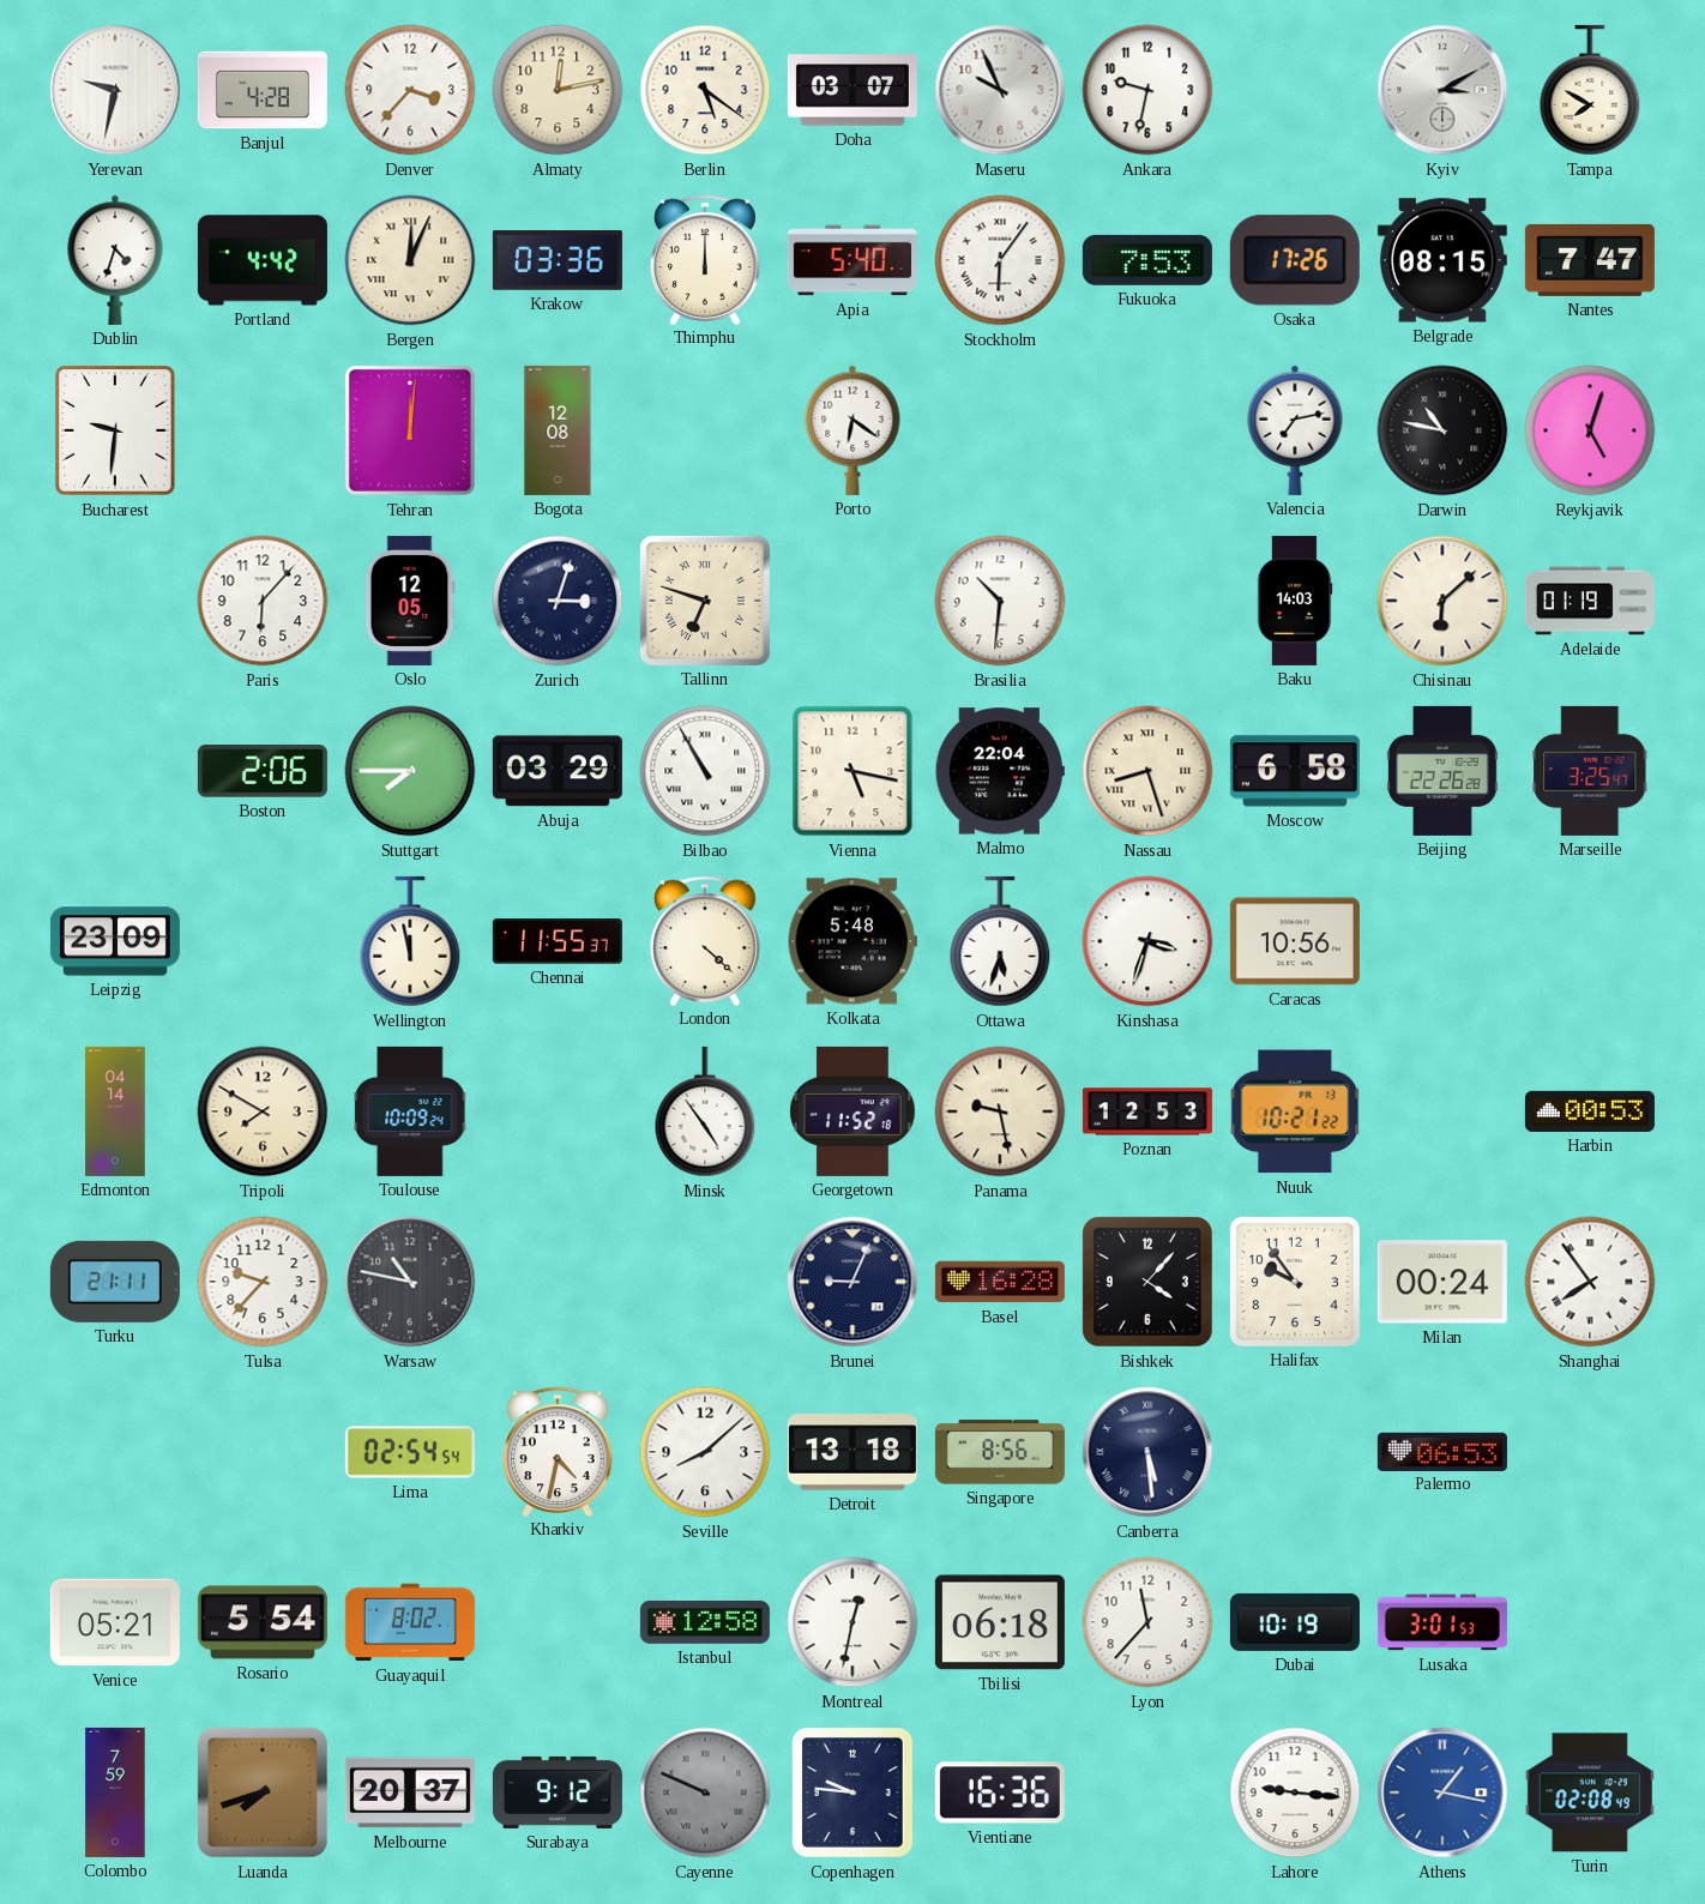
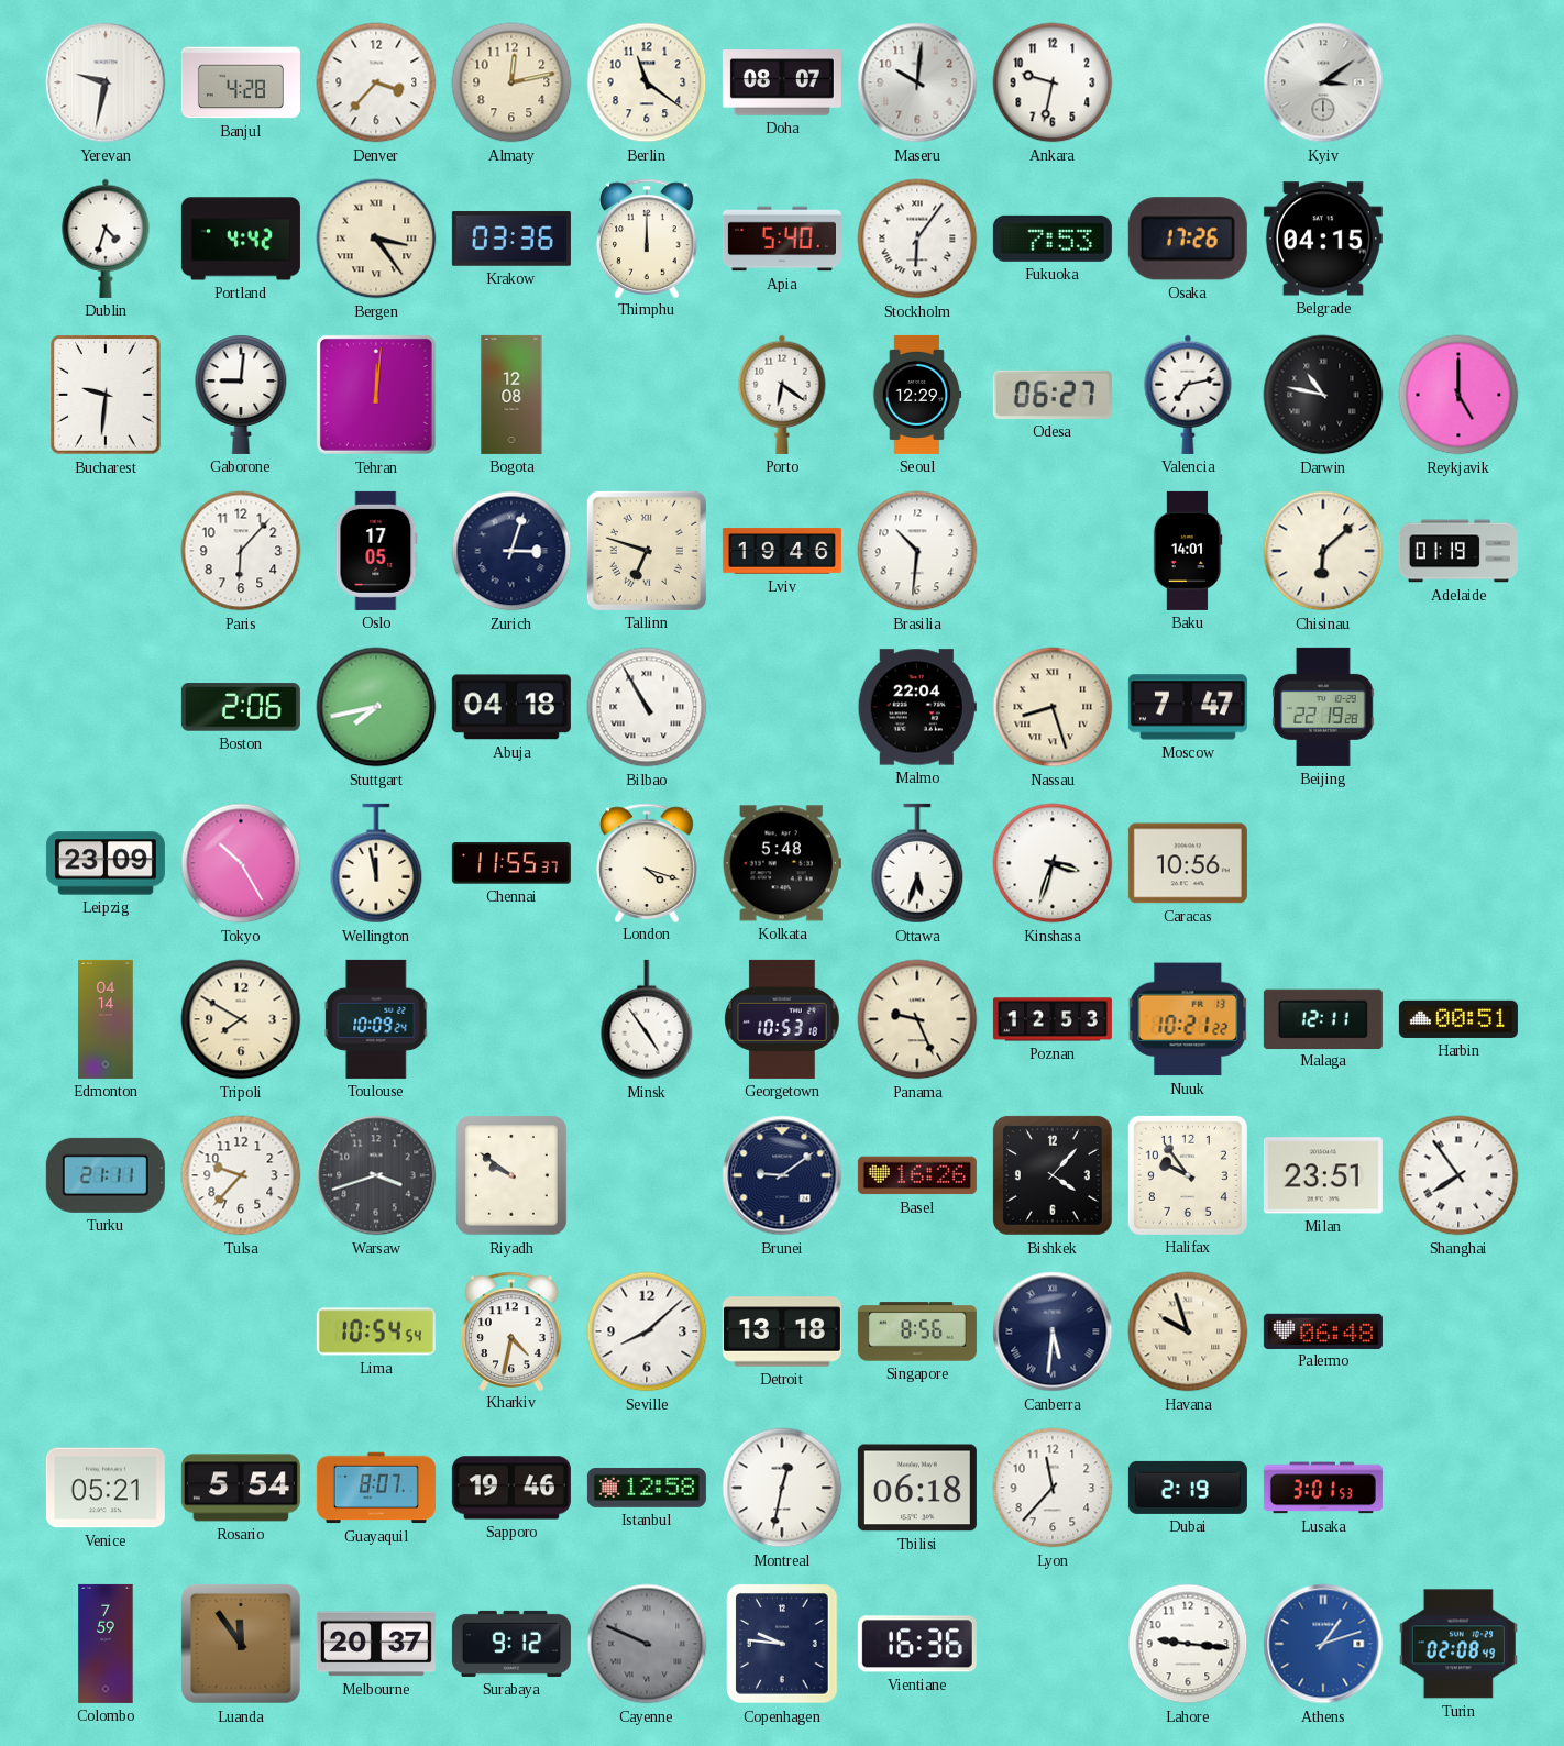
Berlin: 5:21 -> 11:21 (647, 82)
Doha: 03:07 -> 08:07 (782, 82)
Maseru: 9:56 -> 10:01 (917, 82)
Kyiv: 3:10 -> 3:09 (1323, 82)
Tampa: 7:50 -> none (1590, 90)
Bergen: 12:04 -> 3:24 (376, 239)
Belgrade: 08:15 -> 04:15 (1323, 239)
Nantes: 7:47 -> none (1590, 260)
Gaborone: none -> 9:01 (241, 395)
Seoul: none -> 12:29 (917, 395)
Odesa: none -> 06:27 (1053, 395)
Reykjavik: 5:03 -> 5:00 (1458, 395)
Oslo: 12:05 -> 17:05 (376, 551)
Lviv: none -> 19:46 (782, 551)
Baku: 14:03 -> 14:01 (1188, 551)
Stuttgart: 7:45 -> 7:43 (376, 707)
Abuja: 03:29 -> 04:18 (511, 707)
Vienna: 5:17 -> none (852, 771)
Moscow: 6:58 -> 7:47 (1188, 707)
Beijing: 22:26 -> 22:19 (1323, 707)
Marseille: 3:25 -> none (1590, 771)
Tokyo: none -> 10:25 (241, 863)
London: 4:22 -> 4:18 (648, 862)
Georgetown: 11:52 -> 10:53 (782, 1019)
Panama: 9:28 -> 9:26 (917, 1019)
Malaga: none -> 12:11 (1323, 1018)
Harbin: 00:53 -> 00:51 (1458, 1019)
Warsaw: 10:47 -> 3:42 (376, 1175)
Riyadh: none -> 9:51 (513, 1176)
Brunei: 9:04 -> 9:09 (782, 1175)
Basel: 16:28 -> 16:26 (917, 1175)
Milan: 00:24 -> 23:51 (1323, 1175)
Lima: 02:54 -> 10:54 (376, 1331)
Canberra: 5:29 -> 5:31 (1053, 1331)
Havana: none -> 9:57 (1188, 1331)
Palermo: 06:53 -> 06:48 (1323, 1330)
Guayaquil: 8:02 -> 8:07 (376, 1488)
Sapporo: none -> 19:46 (511, 1488)
Dubai: 10:19 -> 2:19 (1188, 1488)
Luanda: 7:42 -> 11:54 (241, 1644)
Athens: 1:17 -> 1:12 (1323, 1644)
